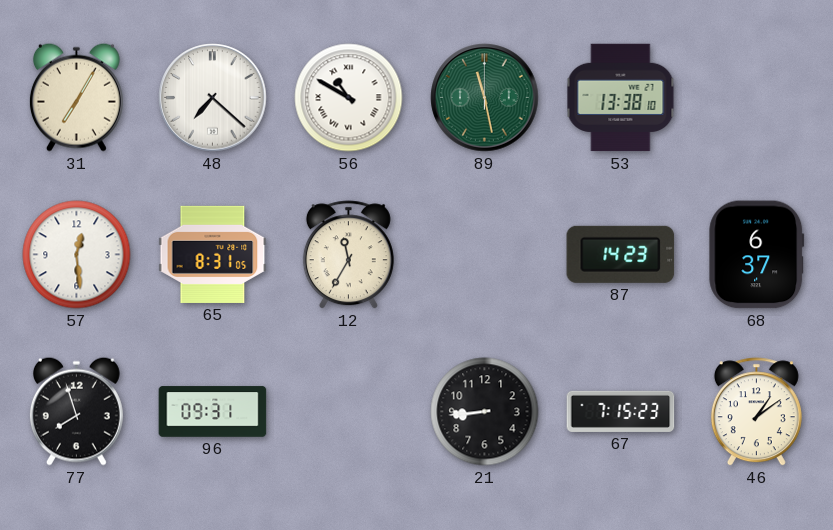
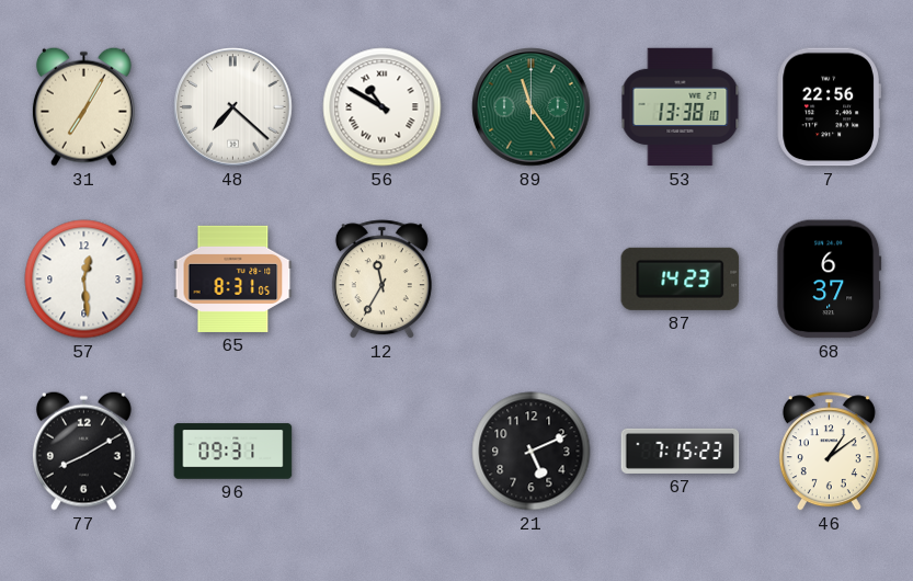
89: 11:28 -> 11:24 (532, 107)
7: none -> 22:56 (829, 107)
77: 7:57 -> 8:10 (83, 451)
21: 8:44 -> 5:11 (532, 452)
